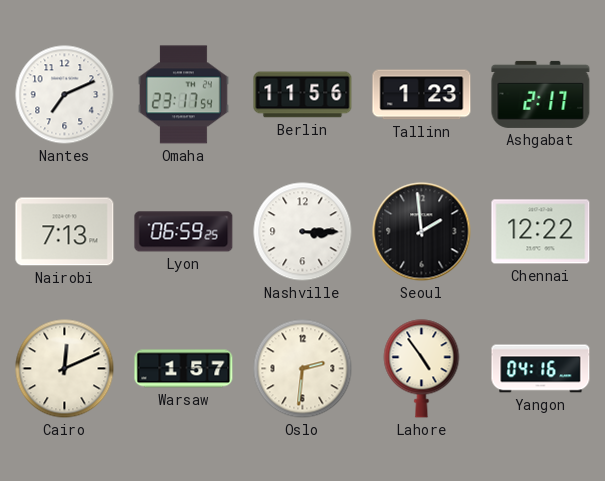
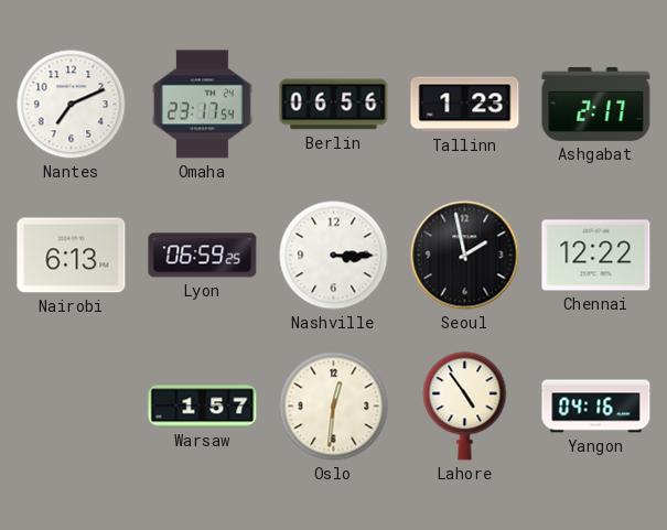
Berlin: 11:56 -> 06:56 (334, 105)
Nairobi: 7:13 -> 6:13 (72, 256)
Seoul: 1:59 -> 1:58 (465, 256)
Cairo: 12:11 -> none (65, 369)
Oslo: 2:31 -> 12:31 (334, 407)
